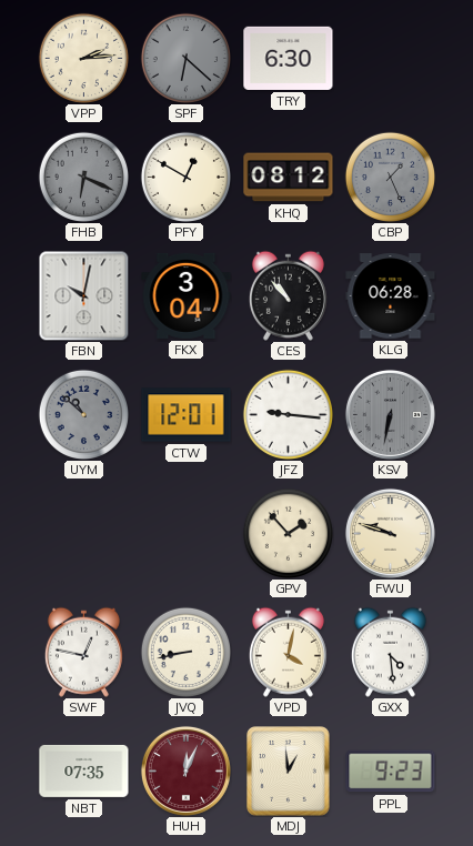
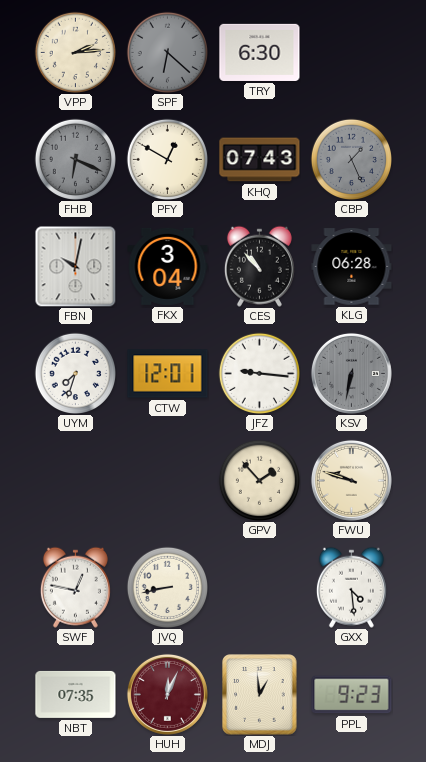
KHQ: 08:12 -> 07:43 (260, 160)
UYM: 10:52 -> 7:33 (75, 373)
UYM dial: grey -> white (75, 373)
VPD: 4:02 -> none (288, 652)
